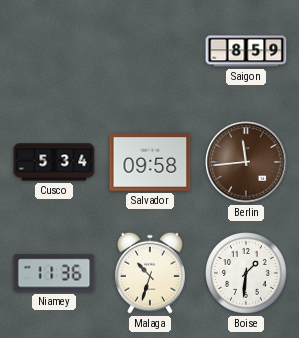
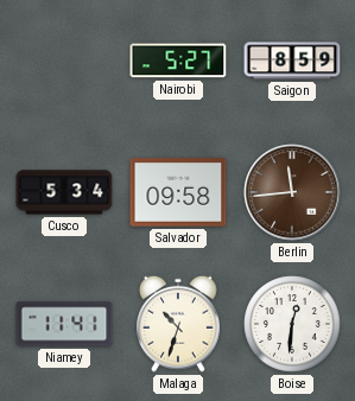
Nairobi: none -> 5:27 (178, 61)
Niamey: 11:36 -> 11:41 (64, 324)
Boise: 1:31 -> 12:31 (292, 324)
